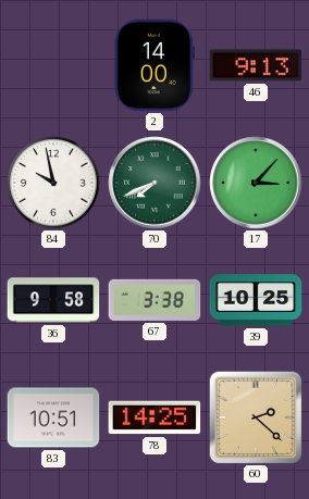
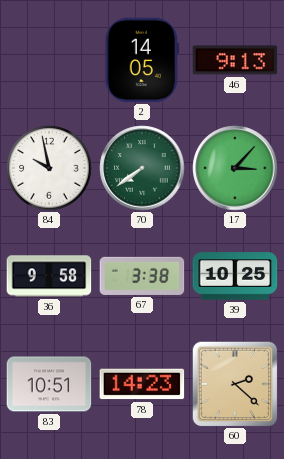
2: 14:00 -> 14:05 (141, 60)
70: 7:41 -> 7:39 (142, 168)
78: 14:25 -> 14:23 (142, 384)
